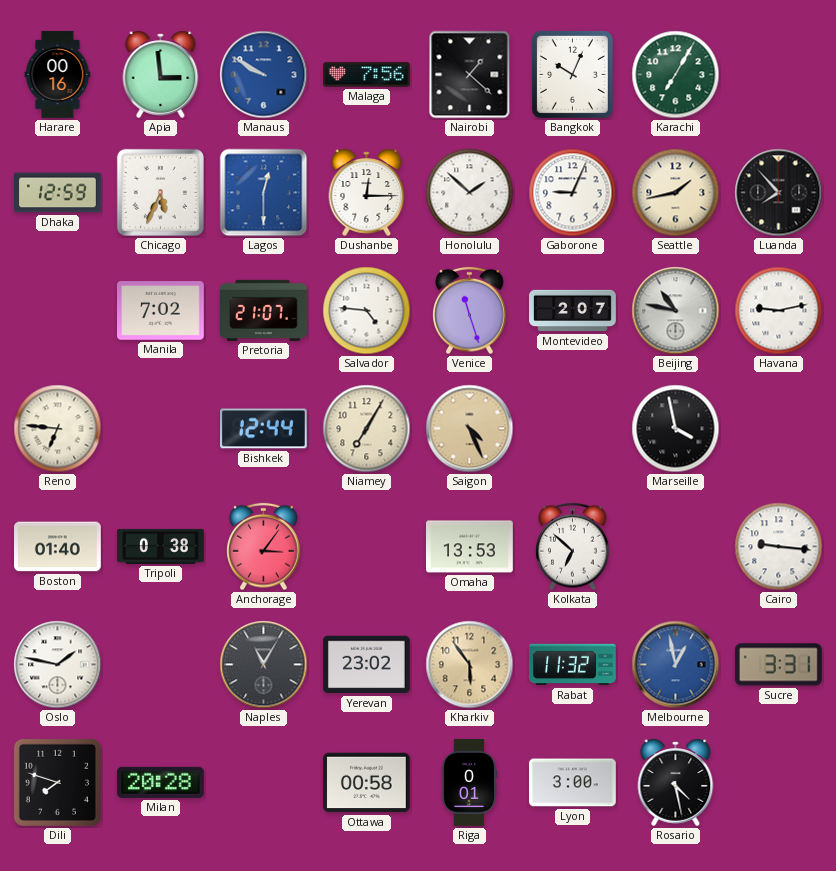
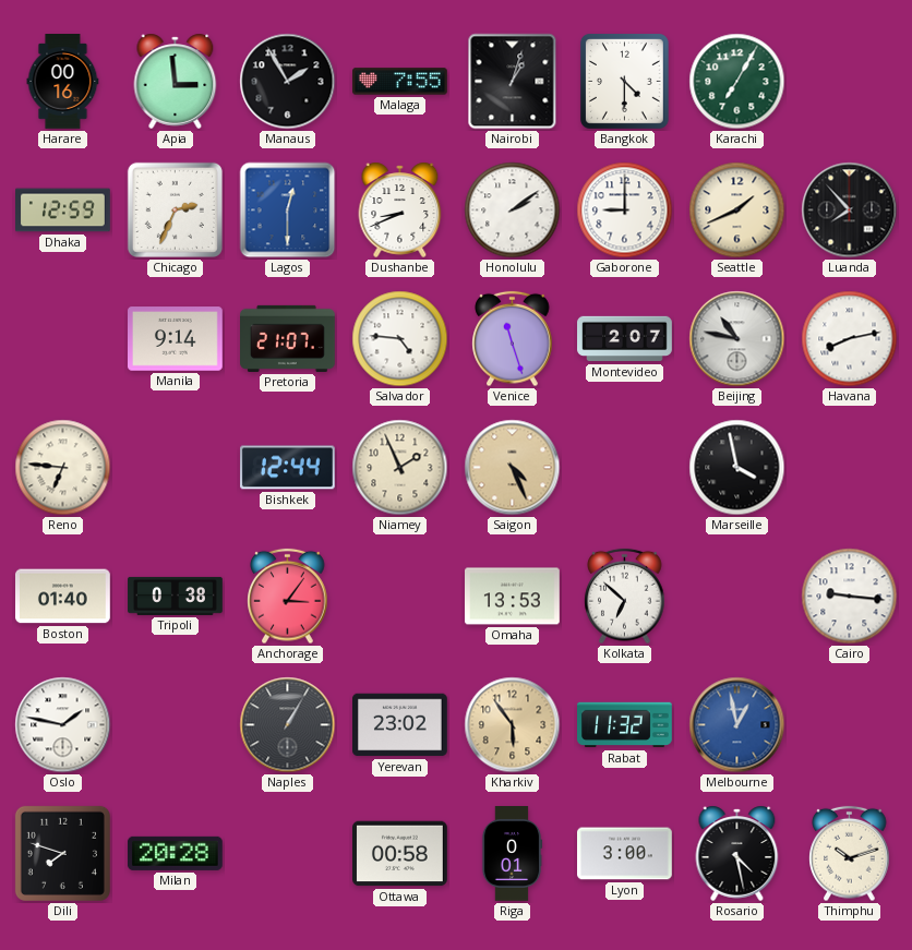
Manaus: 9:50 -> 1:55 (288, 82)
Manaus dial: blue -> black (288, 82)
Malaga: 7:56 -> 7:55 (400, 82)
Nairobi: 1:22 -> 1:03 (513, 82)
Bangkok: 10:04 -> 4:30 (624, 81)
Chicago: 5:34 -> 2:34 (175, 209)
Dushanbe: 12:15 -> 8:41 (400, 209)
Honolulu: 1:52 -> 2:09 (513, 211)
Gaborone: 9:04 -> 9:00 (625, 211)
Seattle: 1:43 -> 1:41 (737, 211)
Manila: 7:02 -> 9:14 (176, 339)
Havana: 9:13 -> 8:13 (850, 339)
Niamey: 7:05 -> 1:56 (400, 468)
Naples: 11:05 -> 1:05 (288, 725)
Sucre: 3:31 -> none (778, 665)
Thimphu: none -> 10:12 (850, 854)
